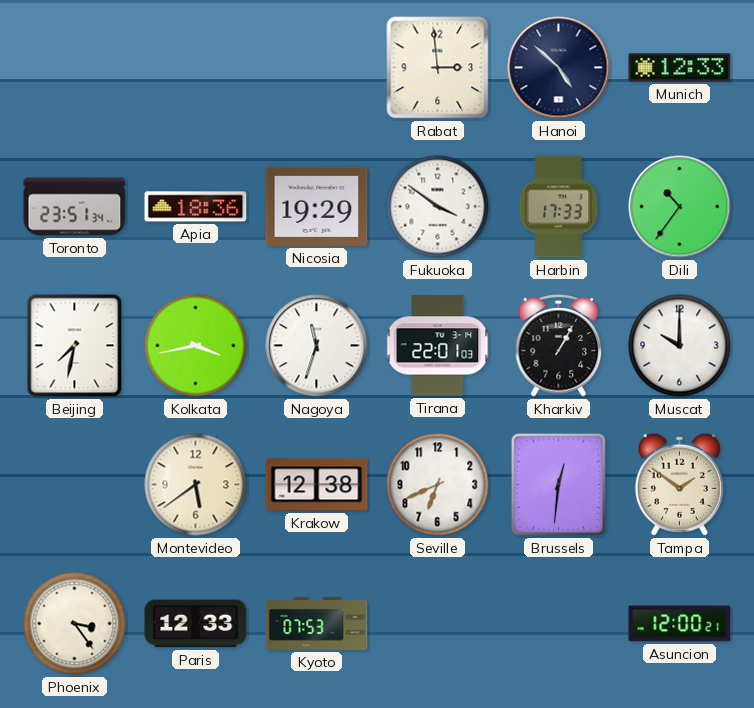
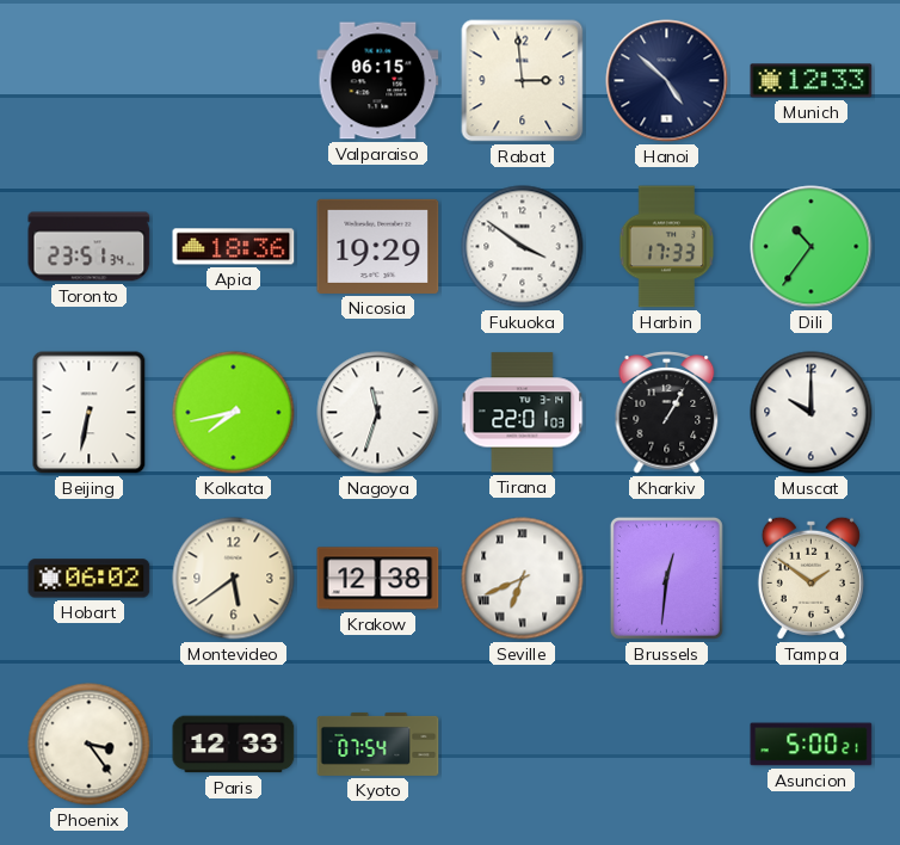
Valparaiso: none -> 06:15 (378, 81)
Beijing: 7:32 -> 6:32 (90, 413)
Kolkata: 3:43 -> 7:43 (234, 413)
Hobart: none -> 06:02 (90, 579)
Seville numerals: Arabic -> Roman (523, 579)
Kyoto: 07:53 -> 07:54 (378, 744)
Asuncion: 12:00 -> 5:00 (812, 745)
